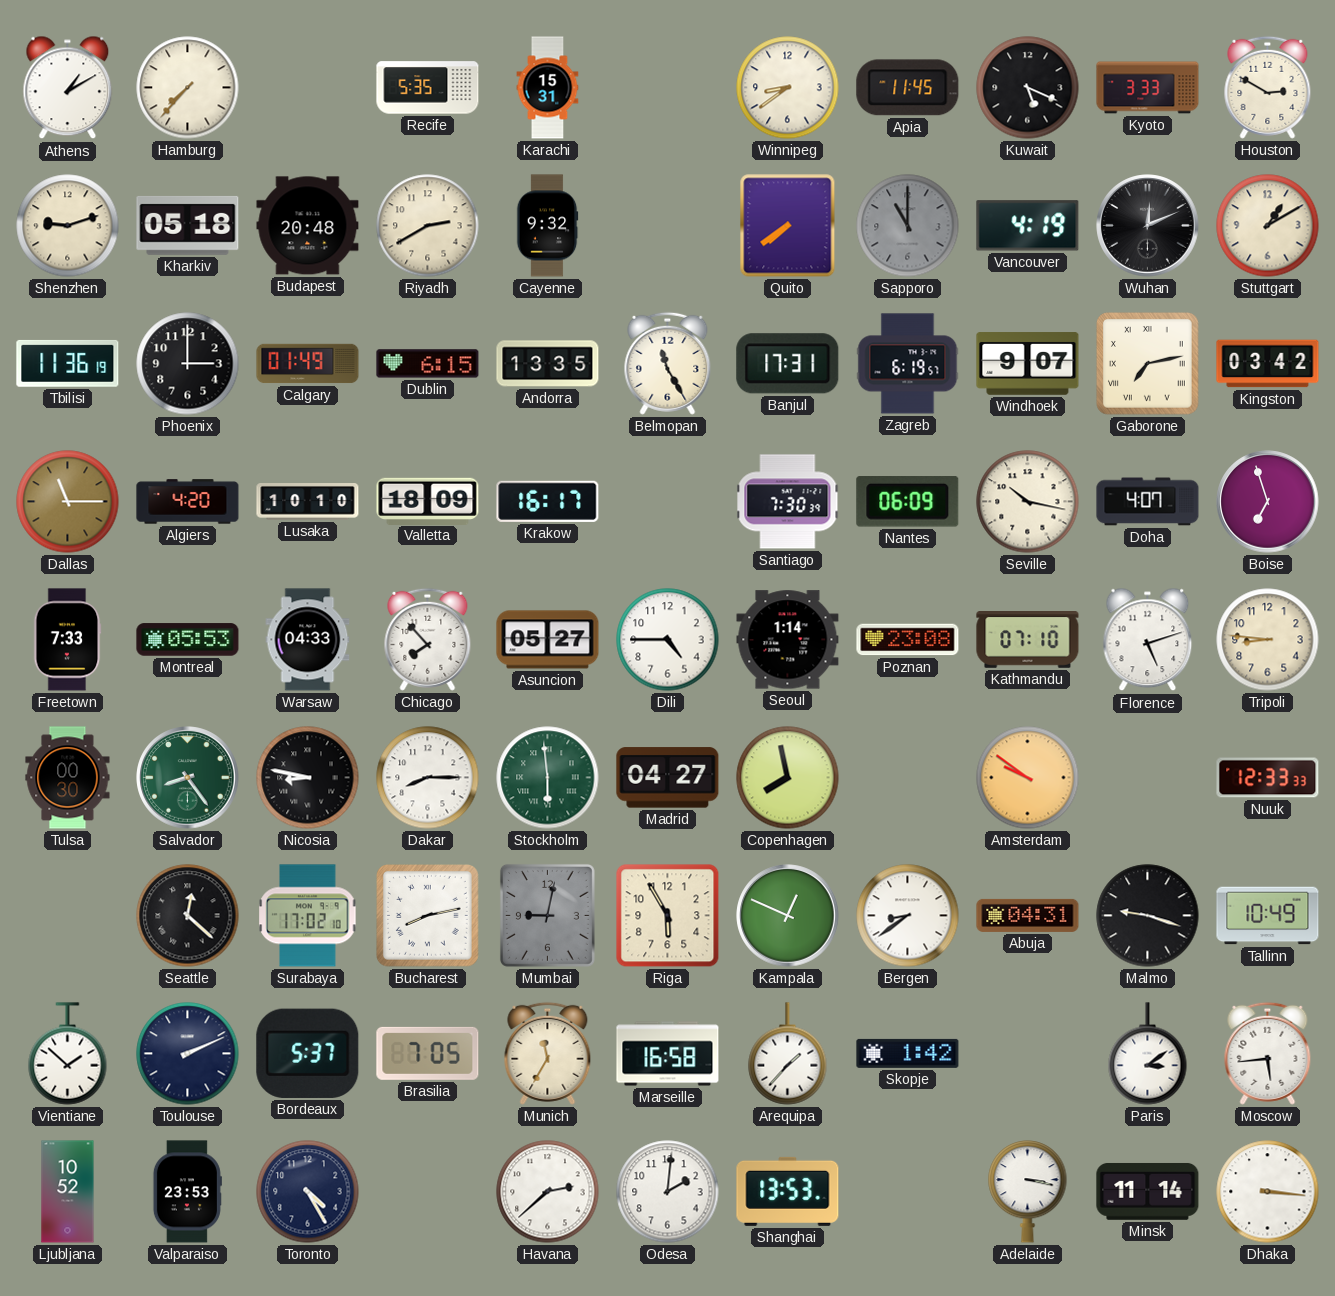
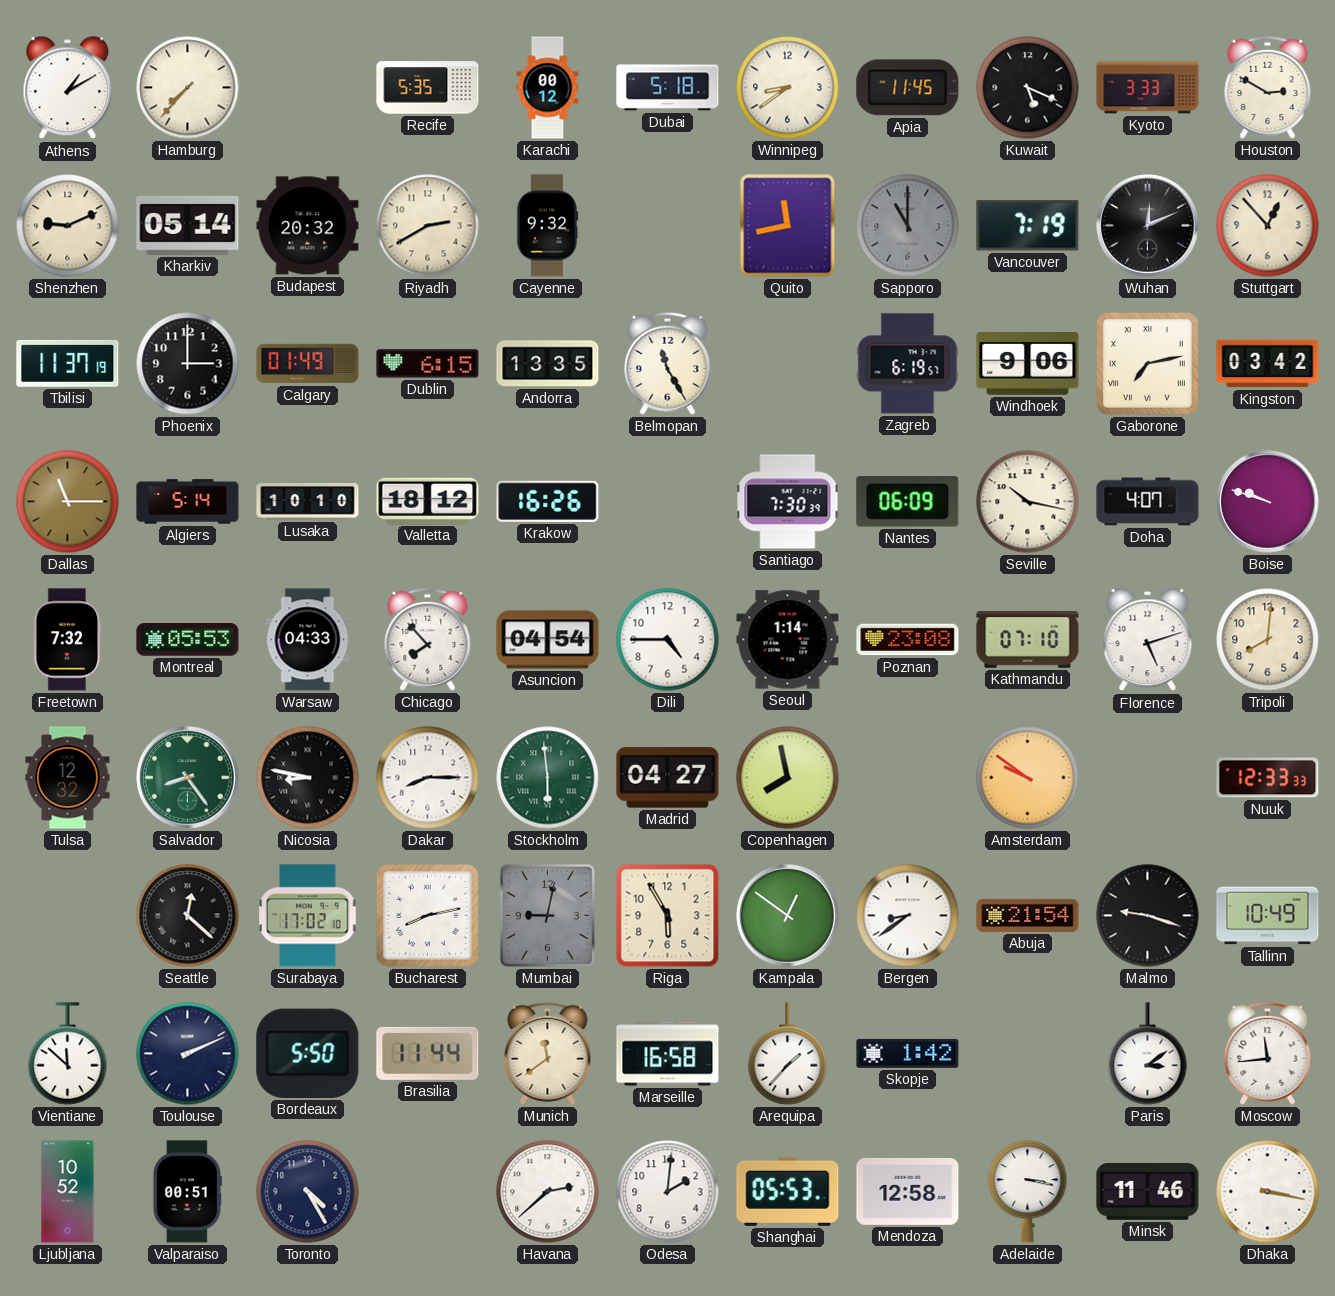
Karachi: 15:31 -> 00:12 (548, 88)
Dubai: none -> 5:18 (668, 88)
Shenzhen: 9:12 -> 9:11 (68, 226)
Kharkiv: 05:18 -> 05:14 (188, 225)
Budapest: 20:48 -> 20:32 (308, 226)
Quito: 7:39 -> 11:43 (788, 226)
Vancouver: 4:19 -> 7:19 (1028, 226)
Stuttgart: 1:10 -> 12:53 (1268, 226)
Tbilisi: 11:36 -> 11:37 (68, 363)
Banjul: 17:31 -> none (788, 364)
Windhoek: 9:07 -> 9:06 (1028, 364)
Algiers: 4:20 -> 5:14 (188, 502)
Valletta: 18:09 -> 18:12 (428, 501)
Krakow: 16:17 -> 16:26 (548, 501)
Boise: 6:57 -> 9:48 (1268, 502)
Freetown: 7:33 -> 7:32 (67, 640)
Asuncion: 05:27 -> 04:54 (548, 640)
Tripoli: 8:46 -> 8:01 (1268, 640)
Tulsa: 00:30 -> 12:32 (68, 778)
Kampala: 12:49 -> 12:51 (788, 916)
Abuja: 04:31 -> 21:54 (1028, 915)
Vientiane: 1:52 -> 11:52 (68, 1054)
Bordeaux: 5:37 -> 5:50 (308, 1053)
Brasilia: 7:05 -> 11:44 (428, 1053)
Munich: 11:35 -> 11:39 (548, 1053)
Moscow: 5:44 -> 11:44 (1268, 1053)
Valparaiso: 23:53 -> 00:51 (187, 1192)
Shanghai: 13:53 -> 05:53 (788, 1191)
Mendoza: none -> 12:58 (908, 1191)
Minsk: 11:14 -> 11:46 (1148, 1191)
Dhaka: 3:16 -> 3:17 (1268, 1192)
